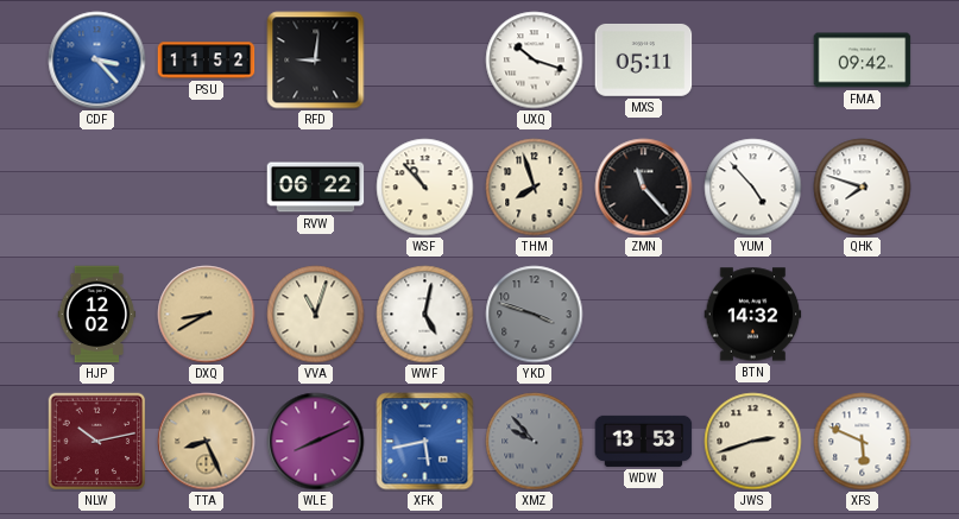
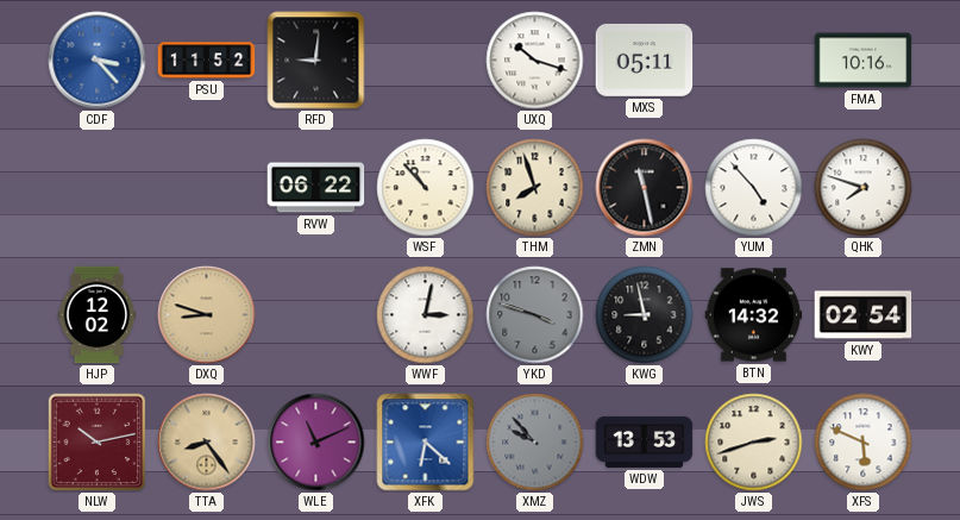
FMA: 09:42 -> 10:16 (864, 61)
ZMN: 11:23 -> 11:28 (645, 188)
DXQ: 8:40 -> 8:48 (207, 315)
VVA: 11:03 -> none (316, 315)
WWF: 5:02 -> 3:02 (426, 315)
KWG: none -> 8:58 (645, 315)
KWY: none -> 02:54 (864, 315)
TTA: 8:26 -> 8:24 (207, 443)
WLE: 8:11 -> 11:11 (316, 443)
XFK: 5:43 -> 6:22 (426, 443)
